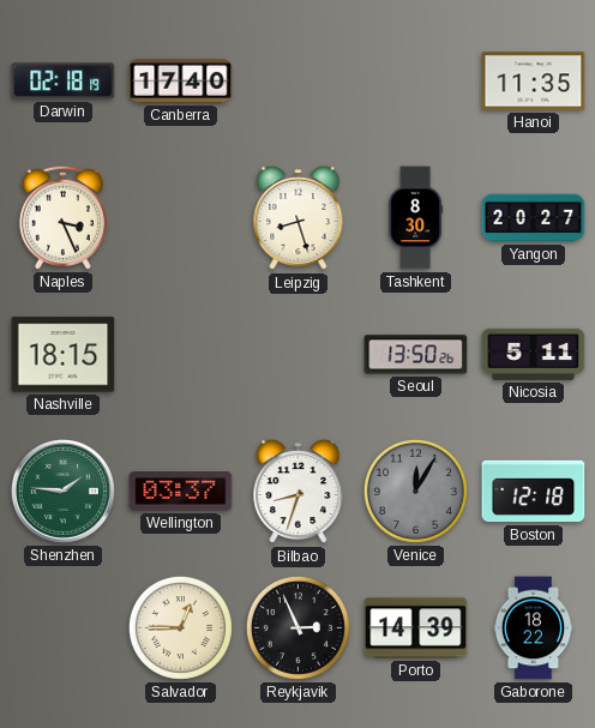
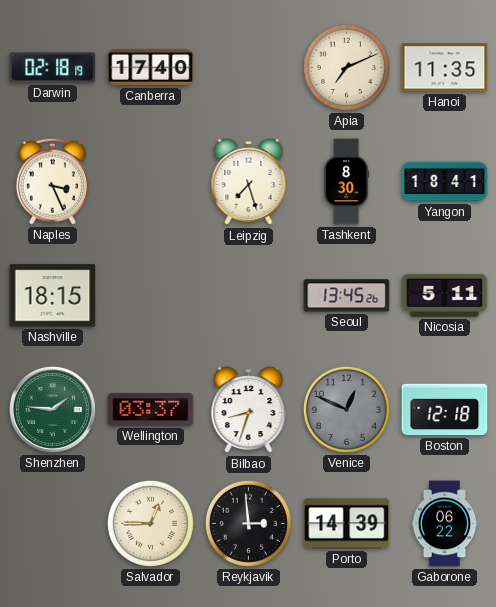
Apia: none -> 7:11 (346, 67)
Leipzig: 8:27 -> 7:27 (249, 182)
Yangon: 20:27 -> 18:41 (445, 182)
Seoul: 13:50 -> 13:45 (347, 296)
Venice: 12:05 -> 12:49 (346, 409)
Reykjavik: 2:56 -> 2:59 (248, 523)
Gaborone: 18:22 -> 06:22 (445, 524)
